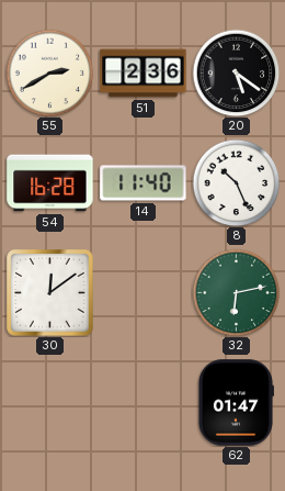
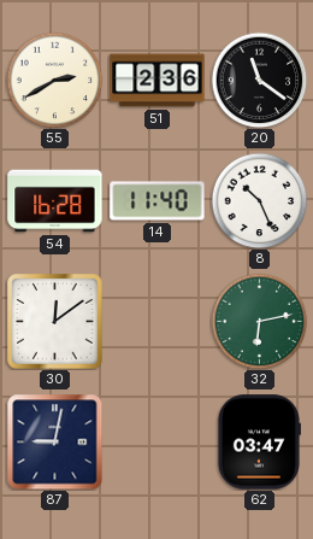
20: 5:21 -> 11:21 (259, 80)
87: none -> 9:02 (54, 441)
62: 01:47 -> 03:47 (259, 443)
